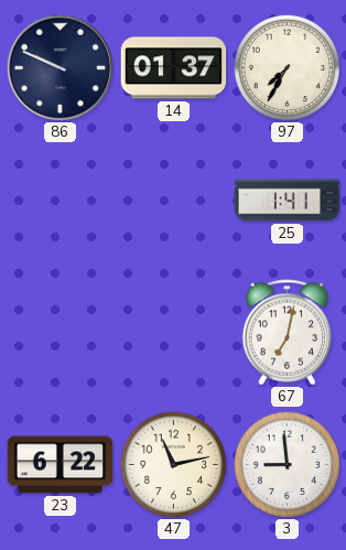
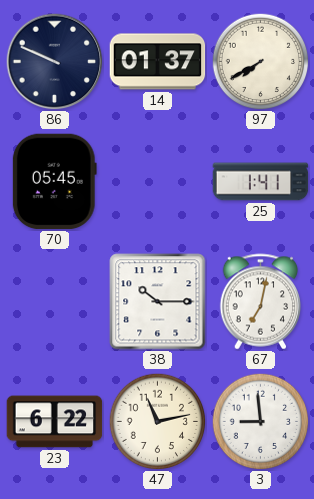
97: 7:35 -> 7:40 (260, 61)
70: none -> 05:45 (54, 182)
38: none -> 10:15 (158, 302)
